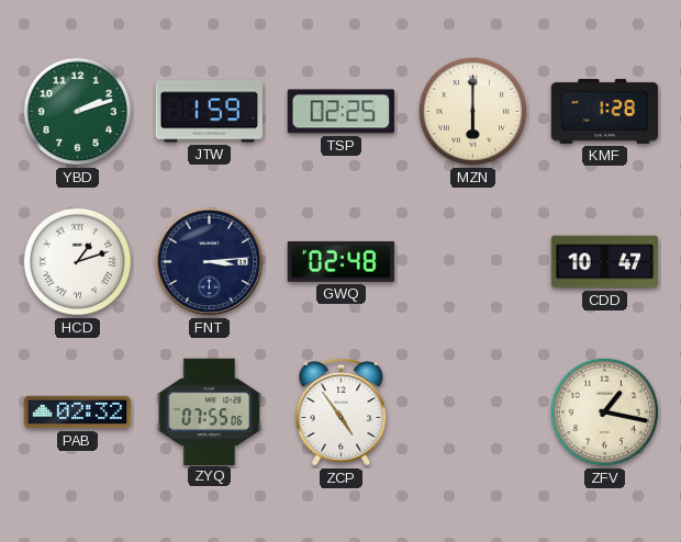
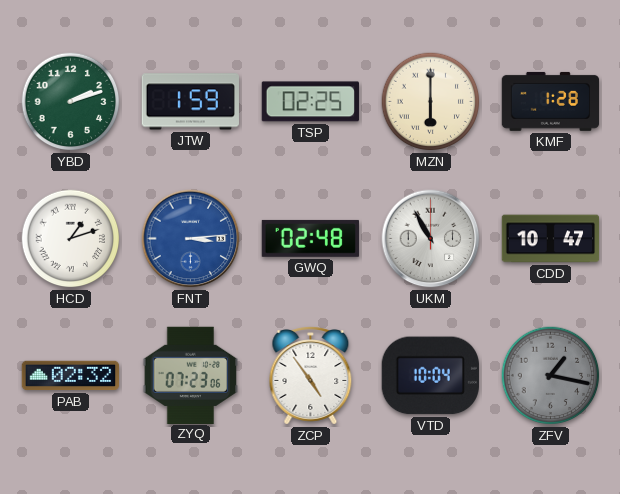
FNT dial: navy -> blue (191, 239)
UKM: none -> 10:55 (431, 239)
ZYQ: 07:55 -> 07:23 (191, 375)
VTD: none -> 10:04 (430, 376)
ZFV dial: cream -> grey (551, 376)
